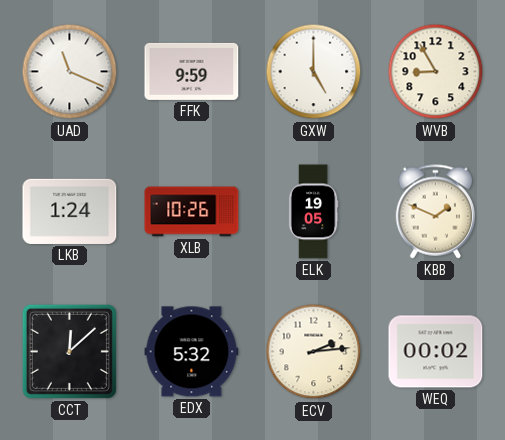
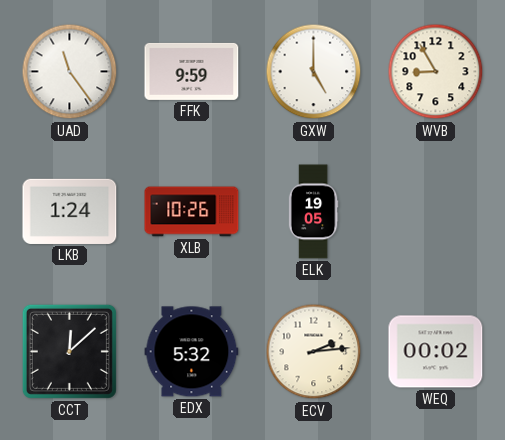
UAD: 11:19 -> 11:24 (70, 72)
KBB: 1:49 -> none (436, 212)
